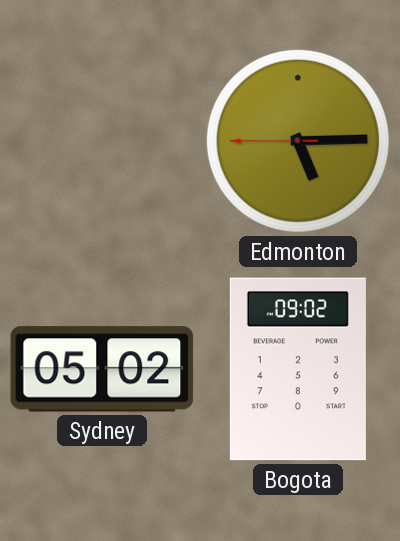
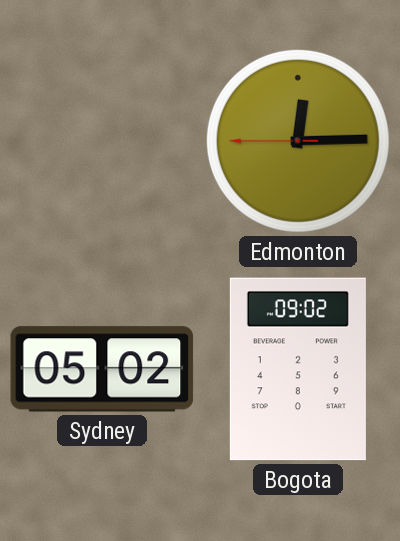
Edmonton: 5:14 -> 12:14 (298, 141)
